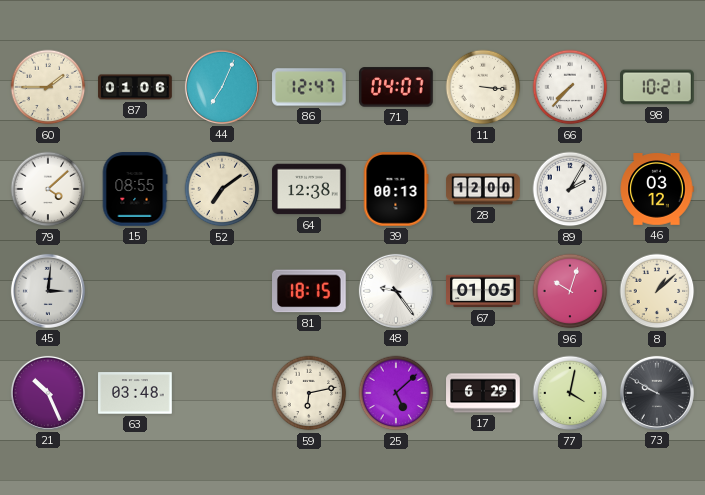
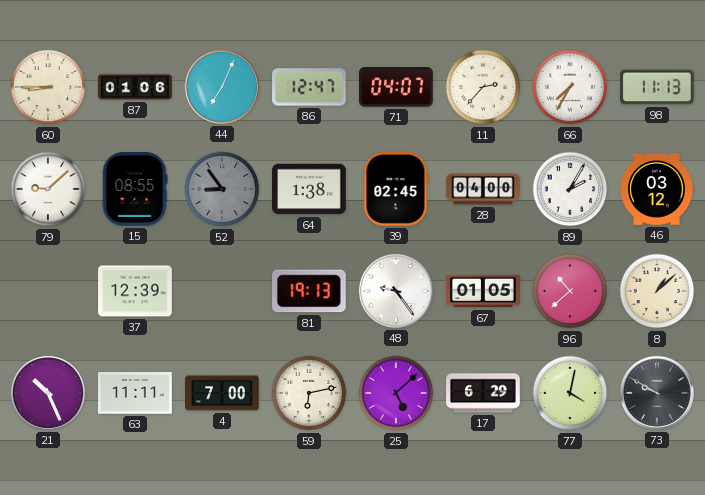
60: 1:45 -> 8:45 (48, 87)
11: 3:16 -> 2:37 (483, 87)
66: 7:37 -> 7:35 (570, 87)
98: 10:21 -> 11:13 (657, 87)
79: 4:08 -> 9:08 (48, 189)
52: 7:09 -> 8:54 (222, 189)
52 dial: cream -> grey (222, 189)
64: 12:38 -> 1:38 (309, 189)
39: 00:13 -> 02:45 (396, 189)
28: 12:00 -> 04:00 (483, 189)
45: 3:01 -> none (48, 291)
37: none -> 12:39 (135, 291)
81: 18:15 -> 19:13 (310, 291)
96: 10:03 -> 10:38 (570, 291)
63: 03:48 -> 11:11 (135, 393)
4: none -> 7:00 (222, 393)
